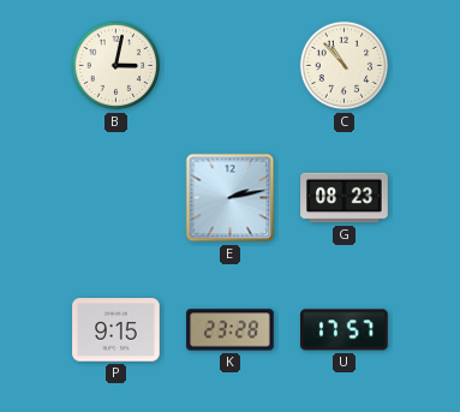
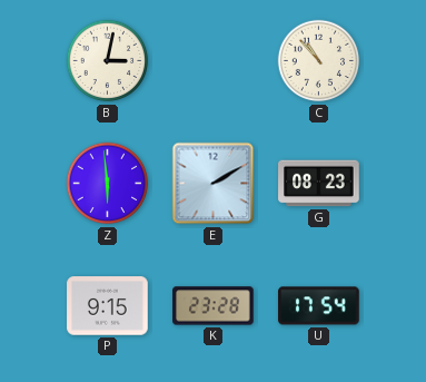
Z: none -> 5:59 (108, 184)
E: 2:13 -> 2:10 (214, 184)
U: 17:57 -> 17:54 (319, 306)
